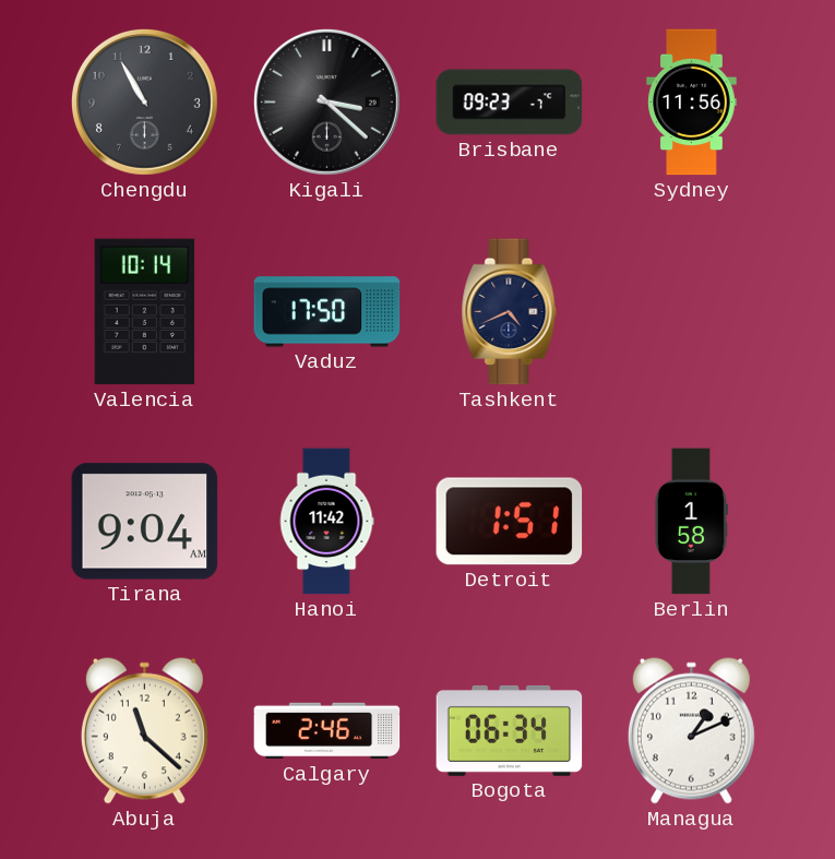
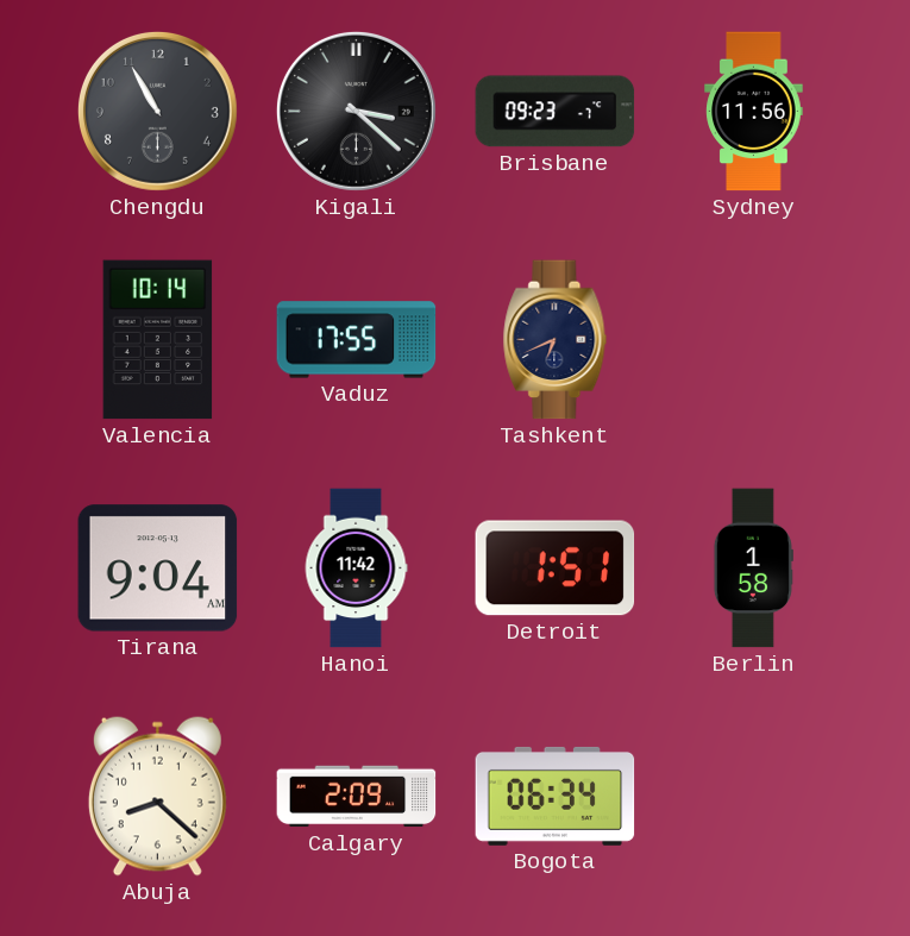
Vaduz: 17:50 -> 17:55 (357, 340)
Tashkent: 4:41 -> 6:41 (556, 340)
Abuja: 11:22 -> 8:22 (157, 796)
Calgary: 2:46 -> 2:09 (357, 797)
Managua: 1:11 -> none (691, 730)
